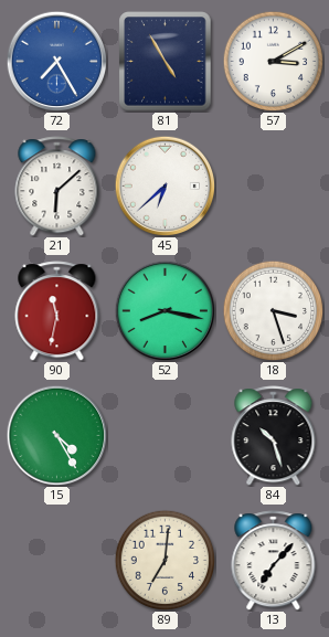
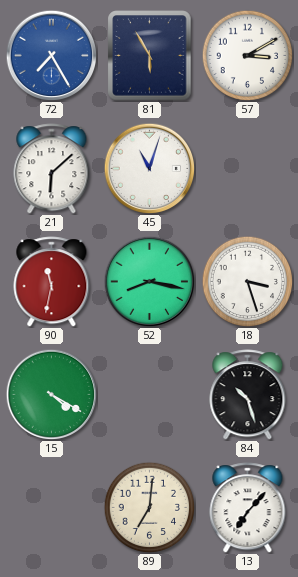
81: 4:55 -> 5:55 (150, 56)
45: 6:38 -> 11:03 (149, 168)
15: 4:25 -> 4:20 (51, 394)
